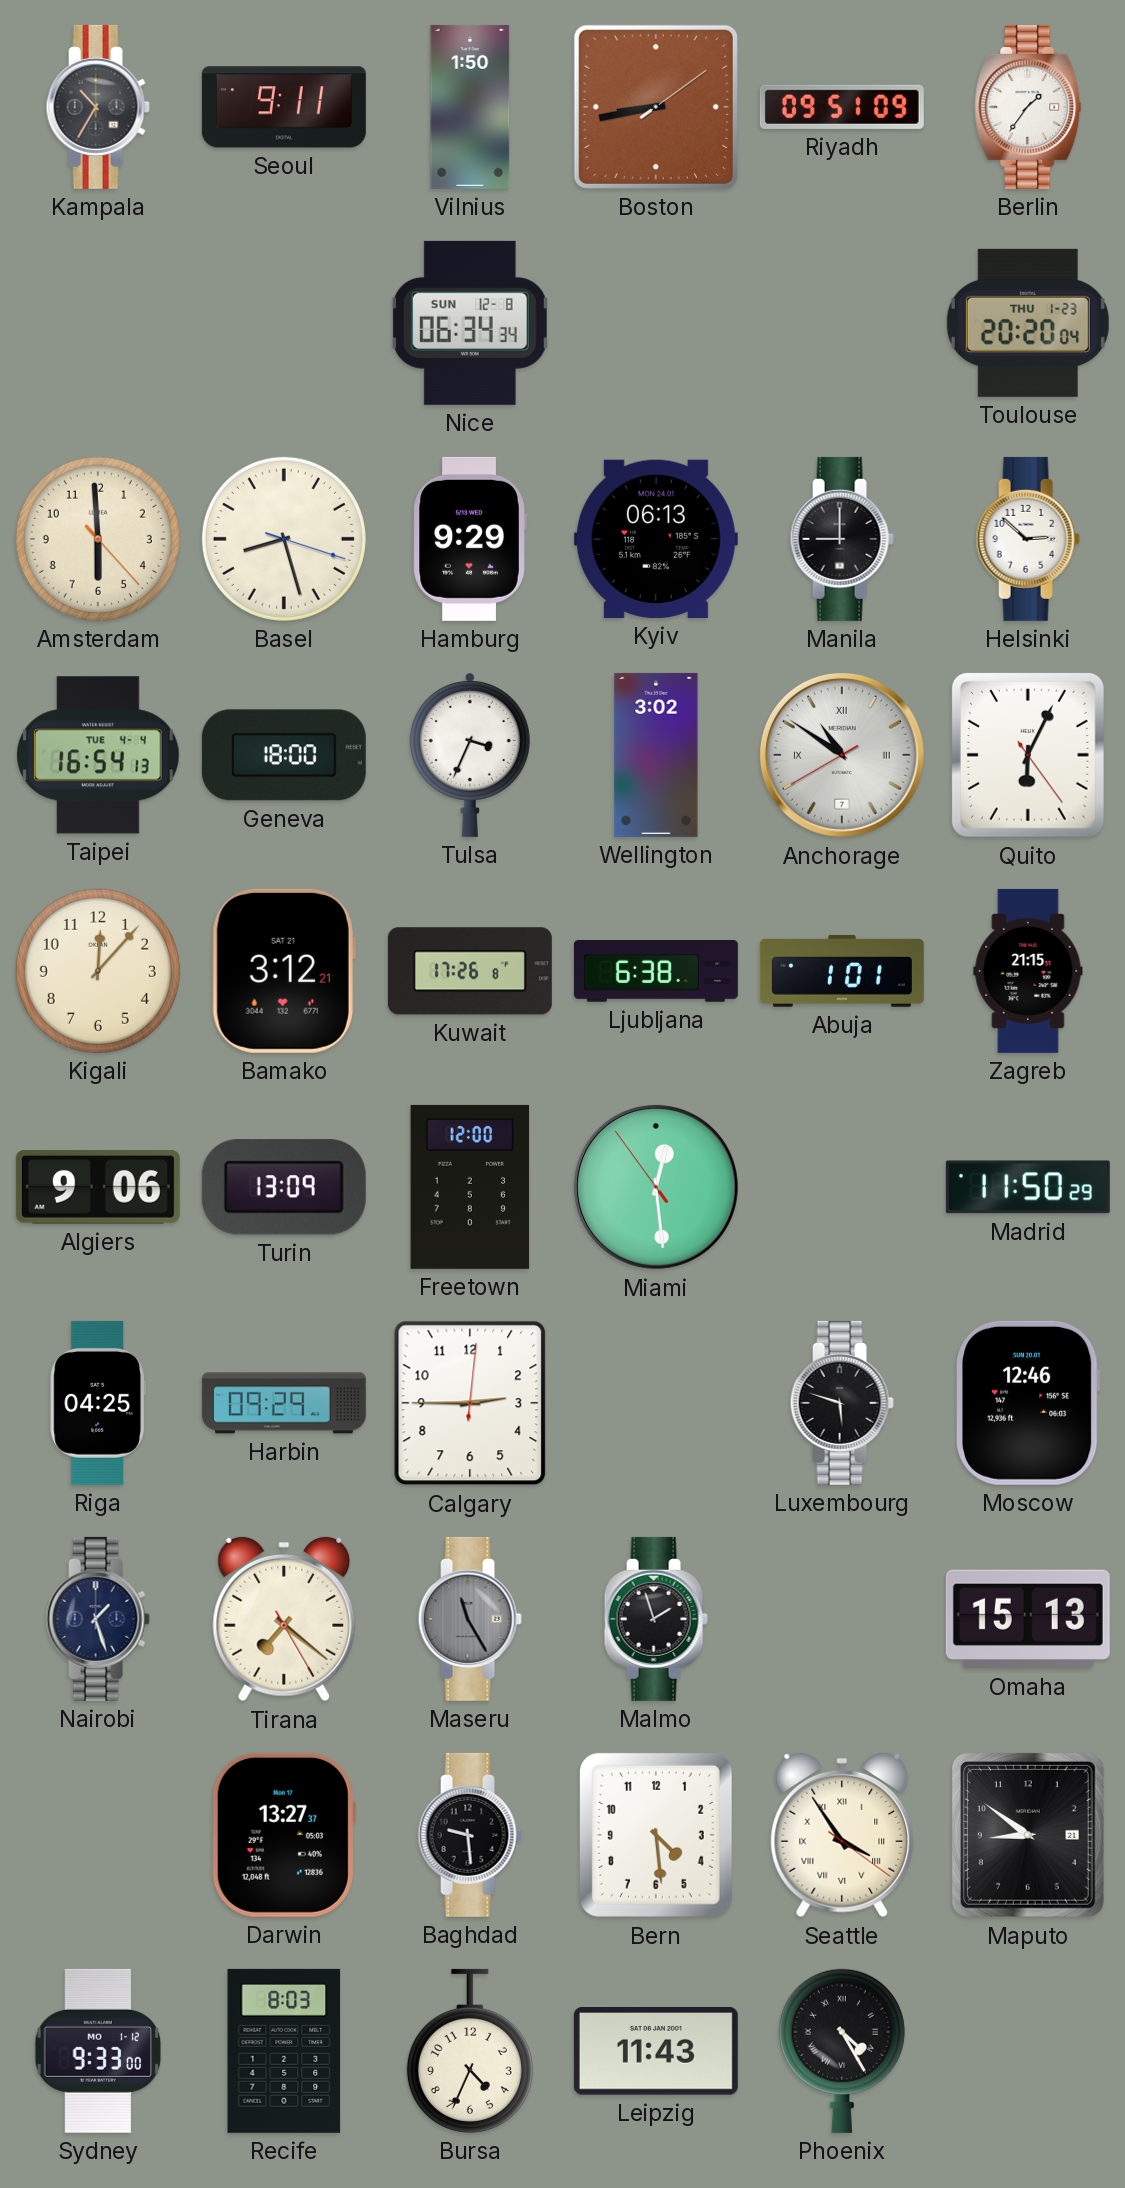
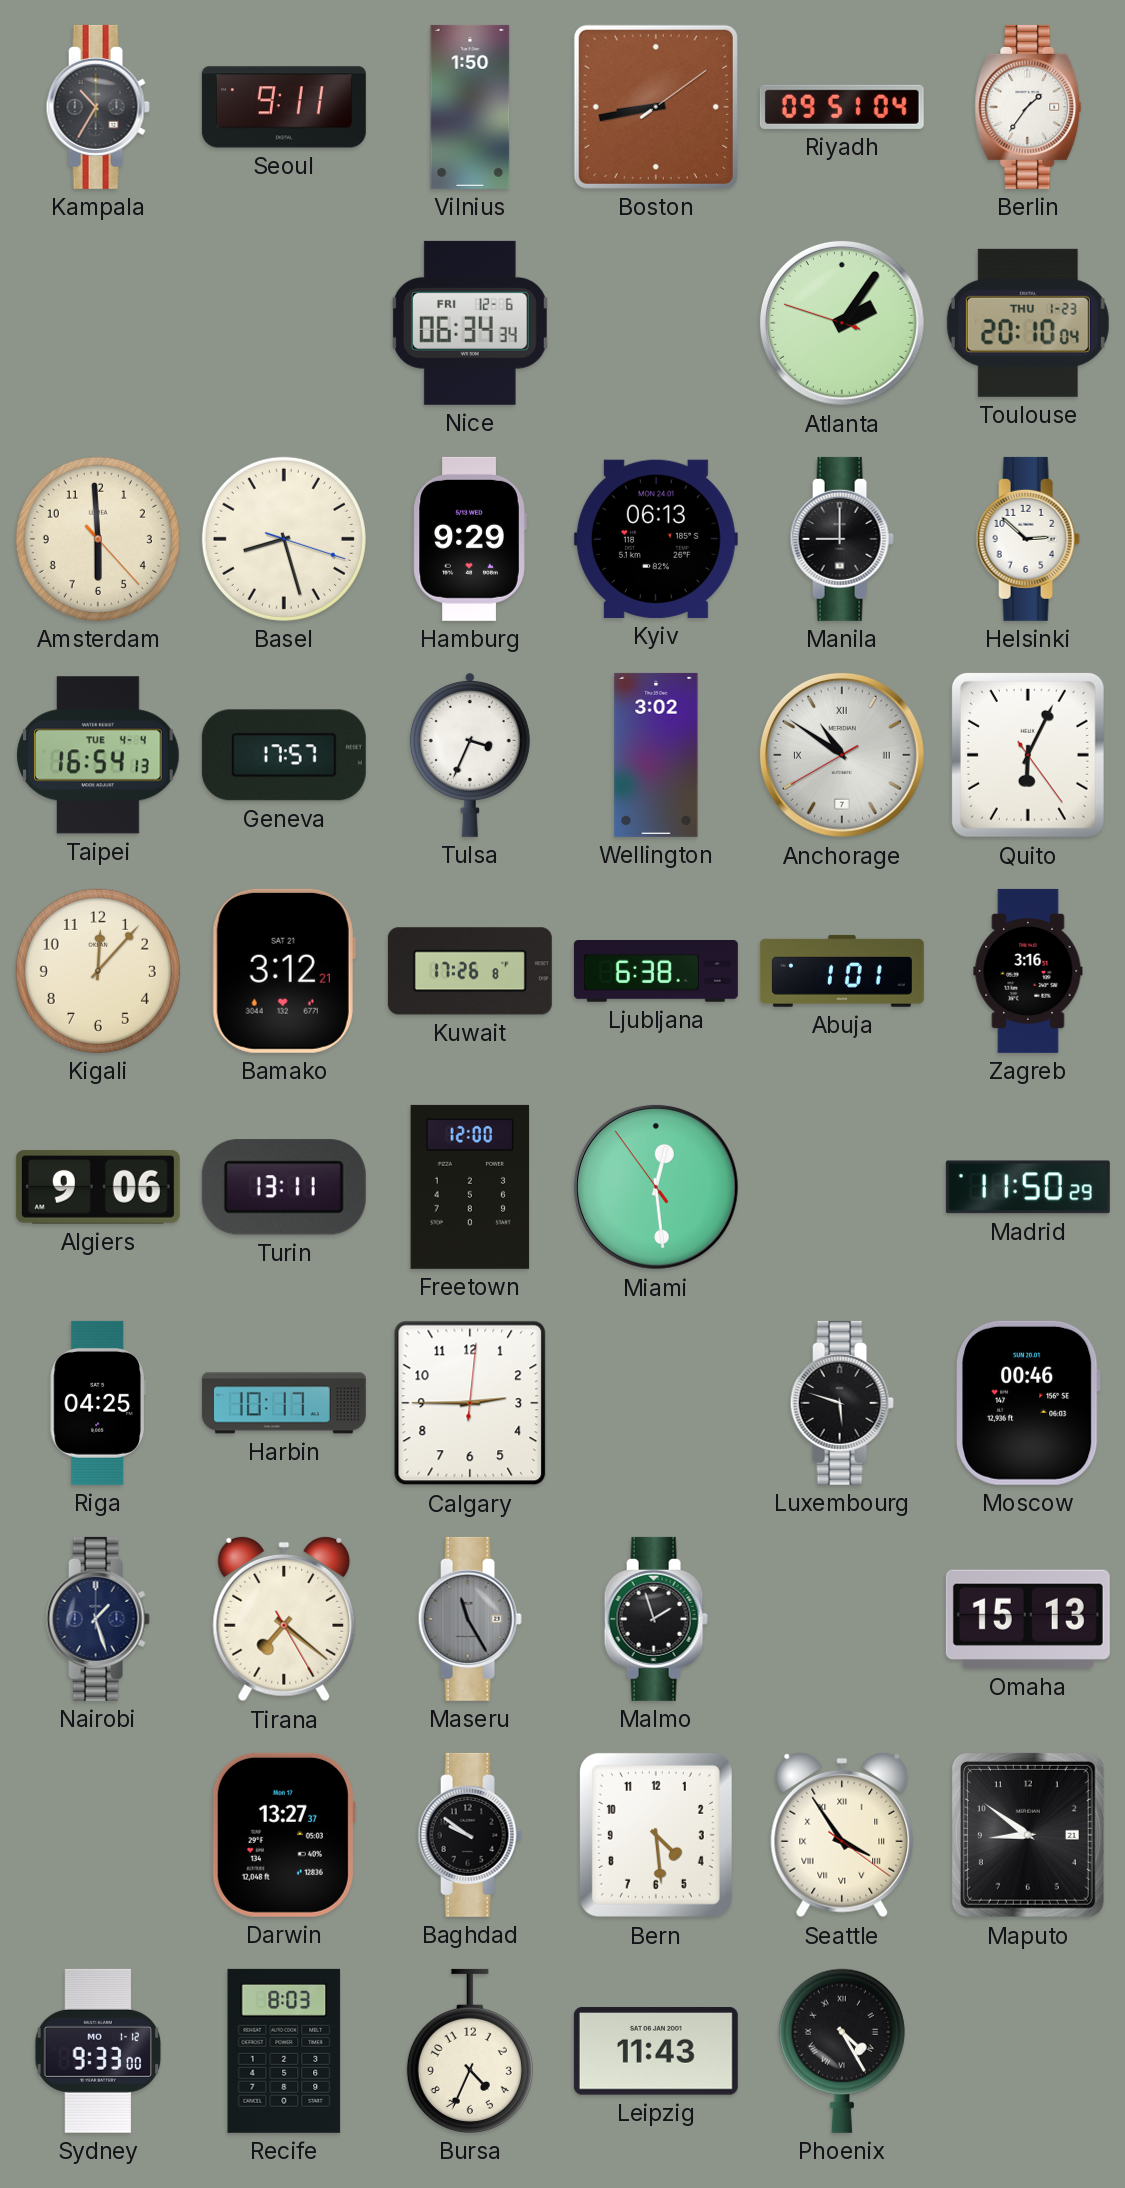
Riyadh: 09:51:09 -> 09:51:04 (842, 107)
Nice date: SUN 12-8 -> FRI 12-6 (470, 323)
Atlanta: none -> 2:05 (842, 323)
Toulouse: 20:20 -> 20:10 (1028, 323)
Geneva: 18:00 -> 17:57 (284, 755)
Zagreb: 21:15 -> 3:16 (1028, 971)
Turin: 13:09 -> 13:11 (284, 1187)
Harbin: 09:29 -> 10:17 (284, 1403)
Moscow: 12:46 -> 00:46 (1029, 1403)
Baghdad: 9:29 -> 9:51 (470, 1835)
